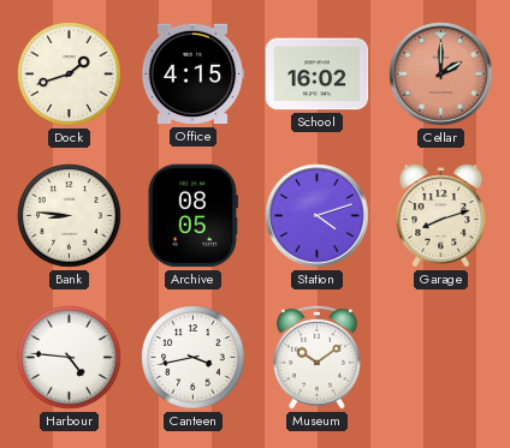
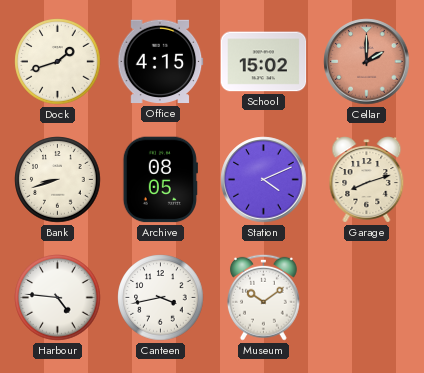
School: 16:02 -> 15:02 (264, 62)
Bank: 8:46 -> 8:42 (58, 180)
Station: 4:12 -> 4:11 (264, 180)
